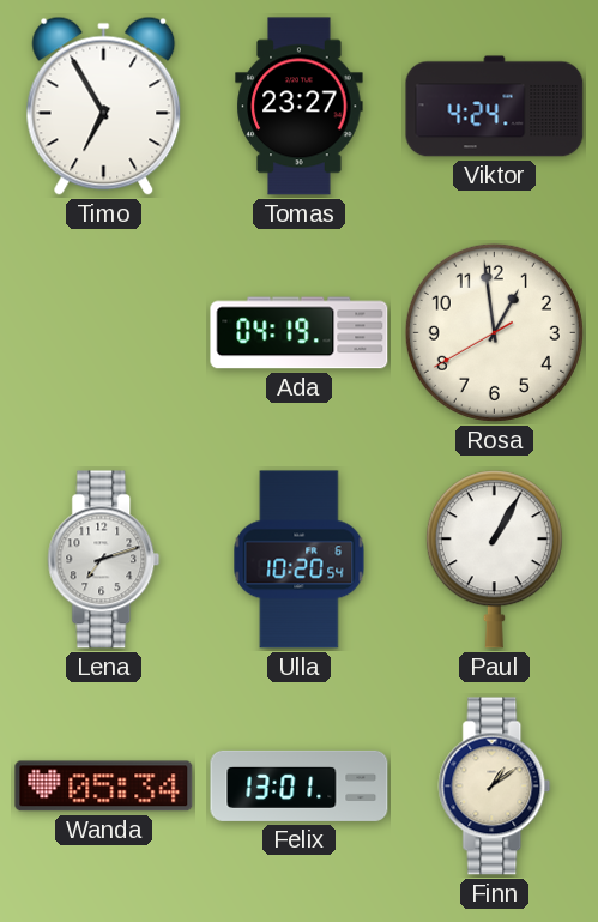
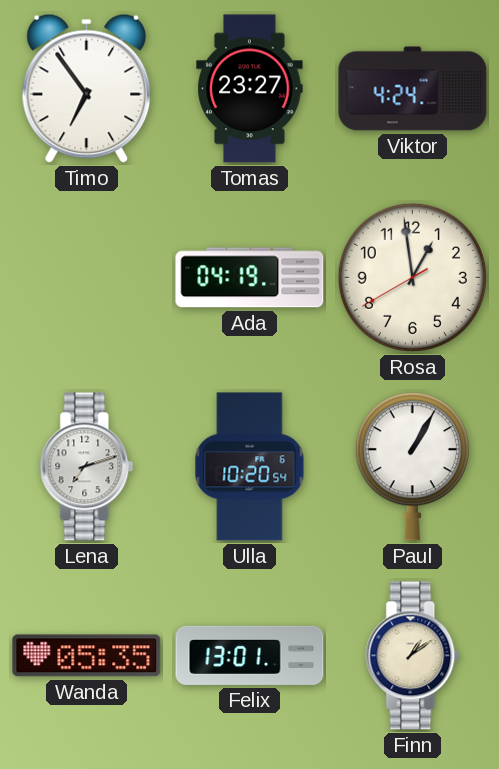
Timo: 6:55 -> 6:54 (87, 88)
Wanda: 05:34 -> 05:35 (87, 656)
